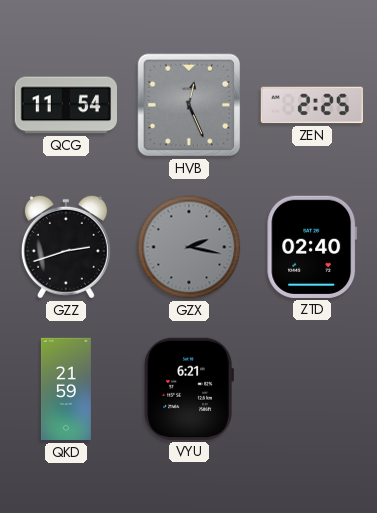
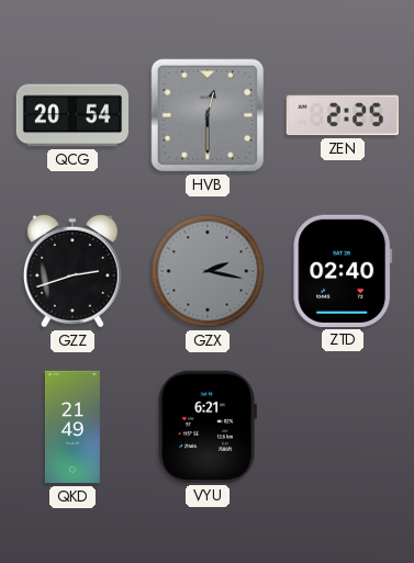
QCG: 11:54 -> 20:54 (71, 115)
HVB: 12:26 -> 12:30 (208, 115)
QKD: 21:59 -> 21:49 (72, 427)
